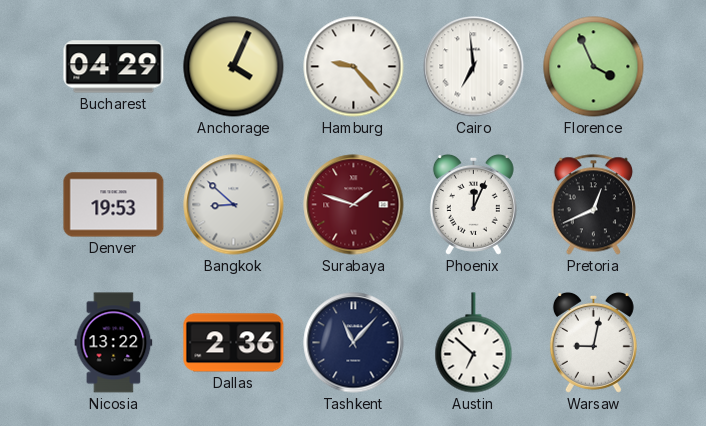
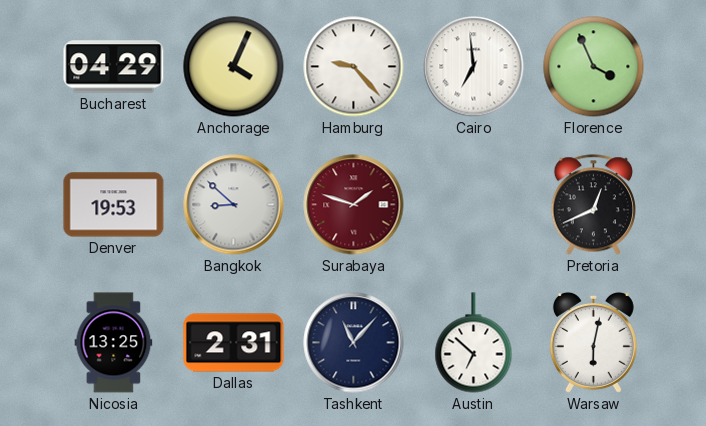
Phoenix: 12:04 -> none (473, 204)
Nicosia: 13:22 -> 13:25 (114, 343)
Dallas: 2:36 -> 2:31 (234, 343)
Warsaw: 9:02 -> 6:02 (593, 342)
